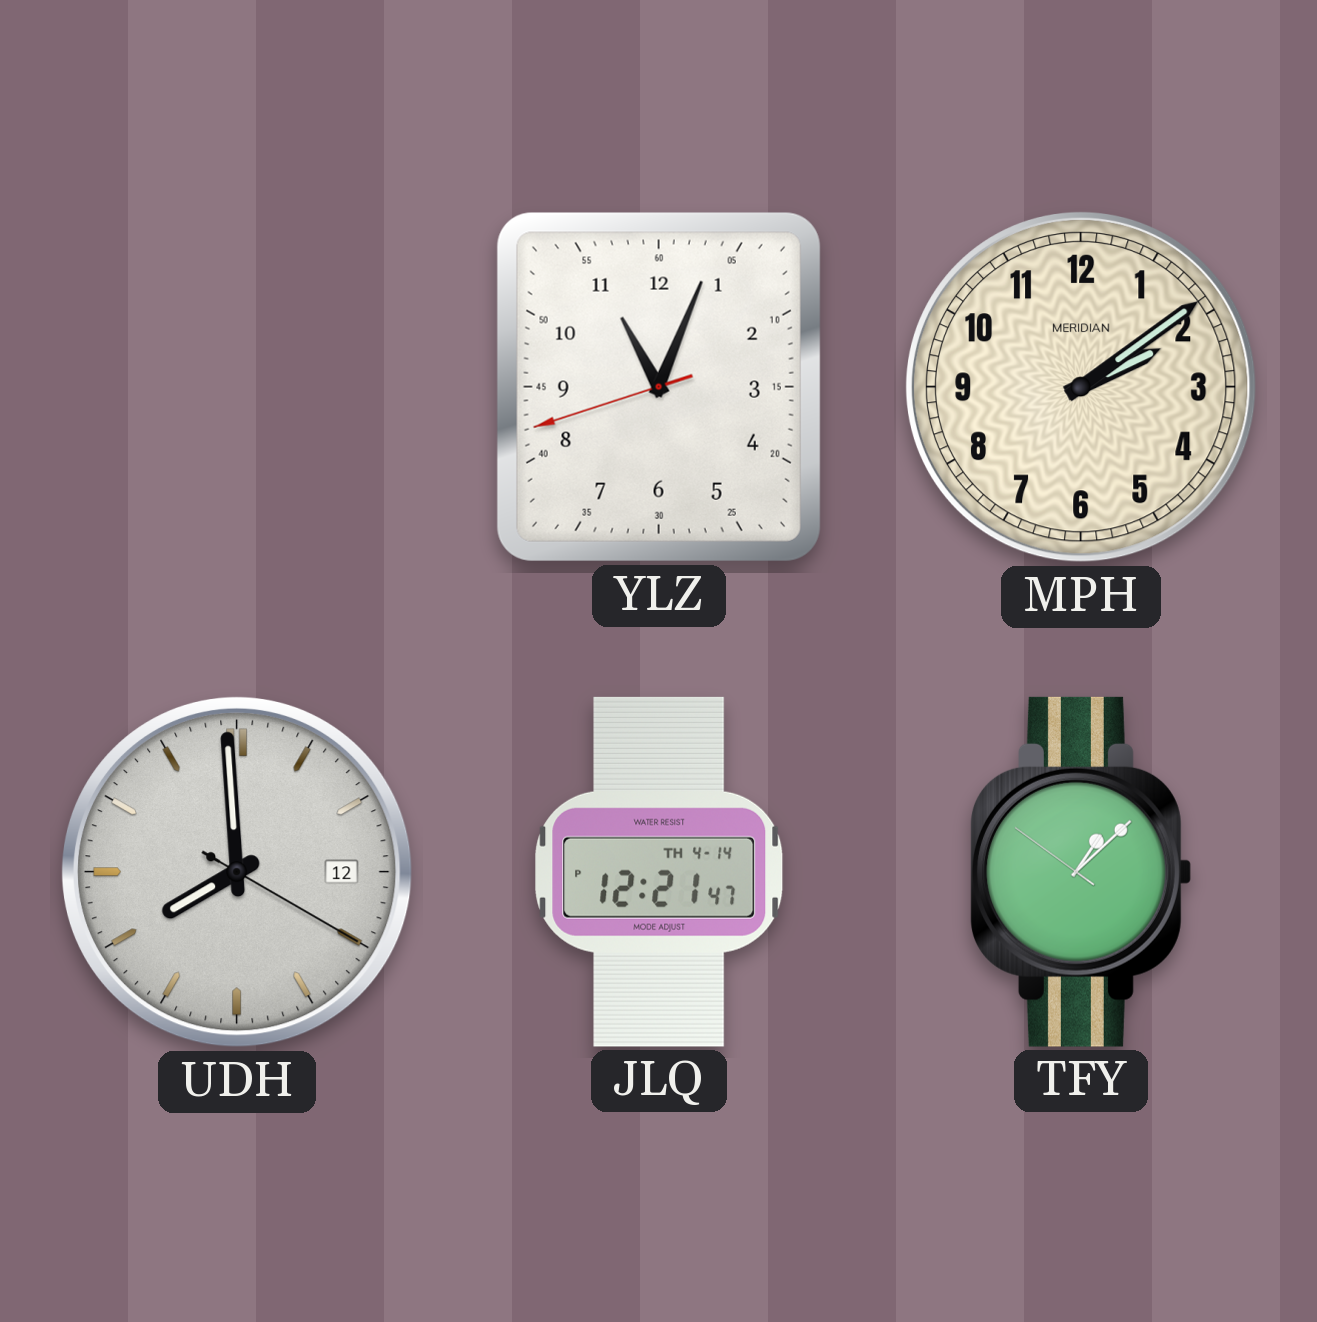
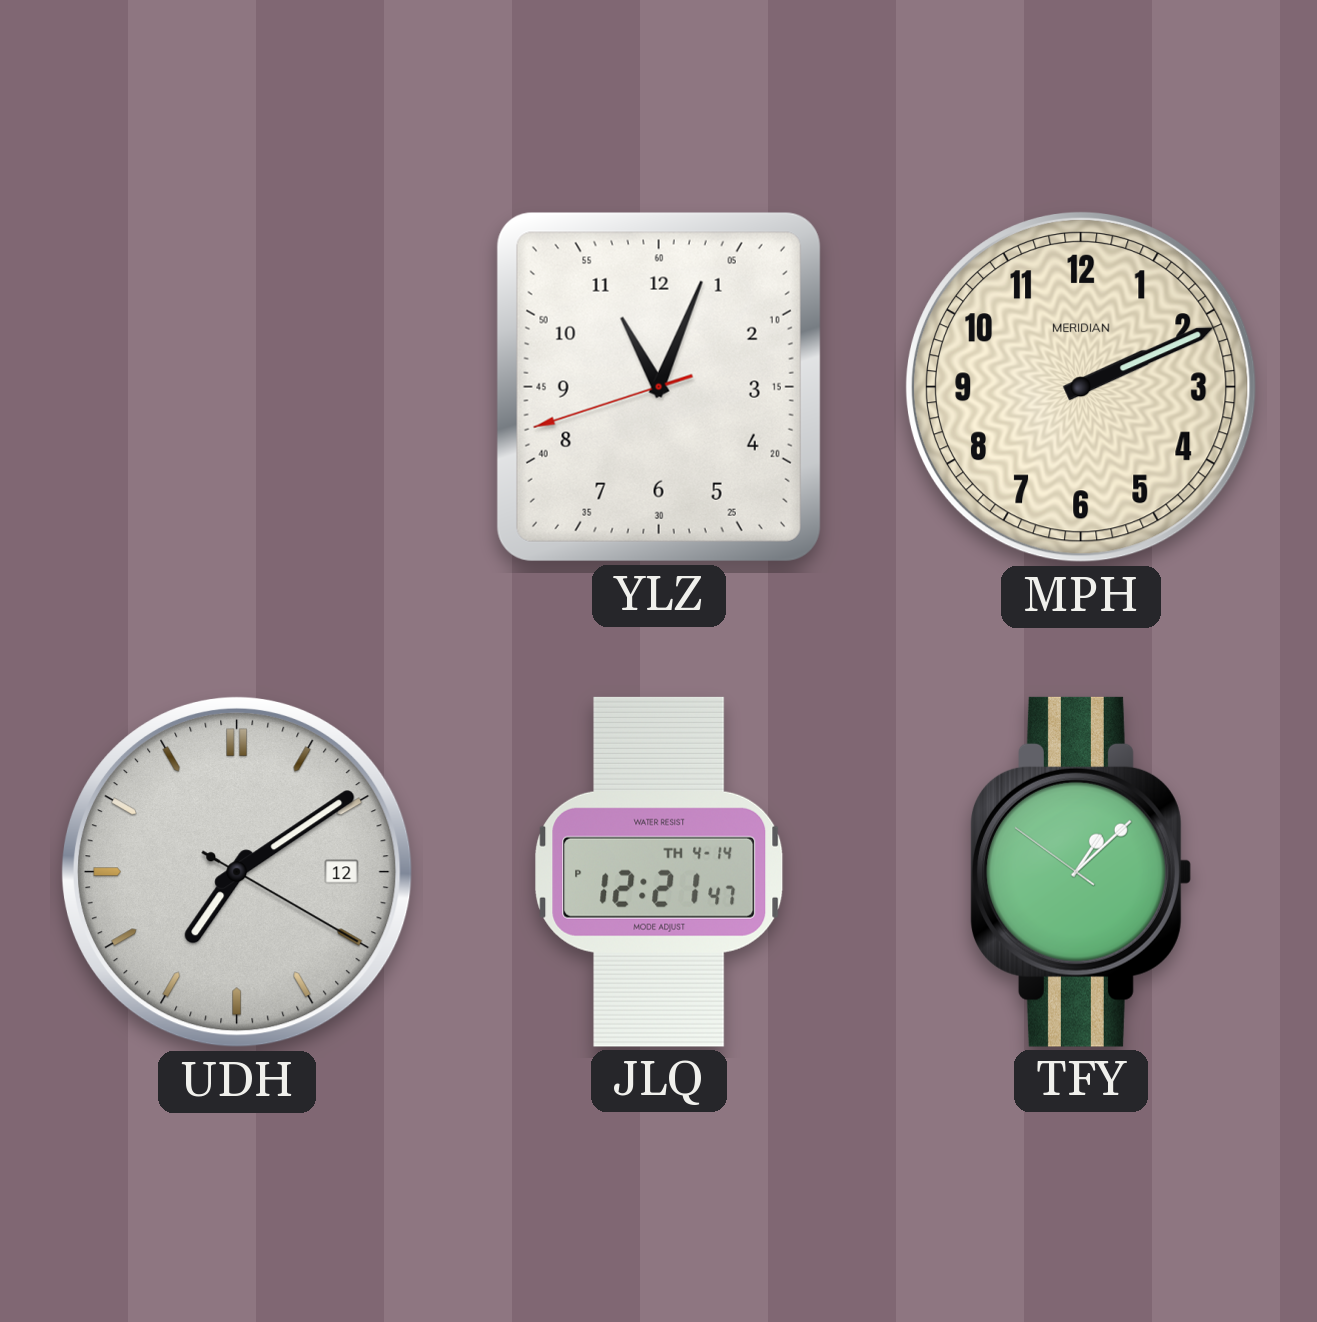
MPH: 2:09 -> 2:11 (1081, 387)
UDH: 7:59 -> 7:09 (237, 872)
